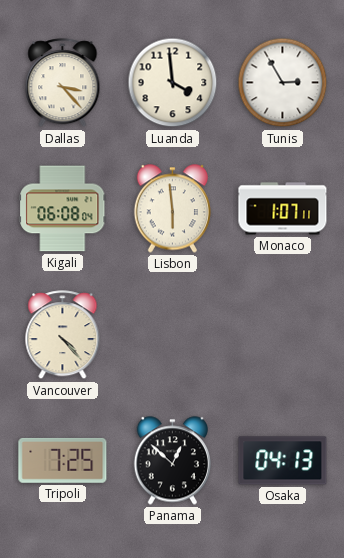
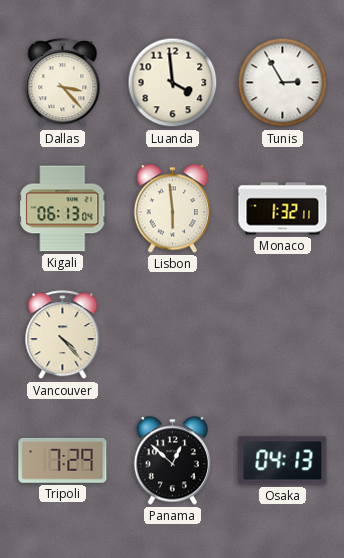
Kigali: 06:08 -> 06:13 (63, 209)
Monaco: 1:07 -> 1:32 (283, 209)
Tripoli: 7:25 -> 7:29 (63, 460)
